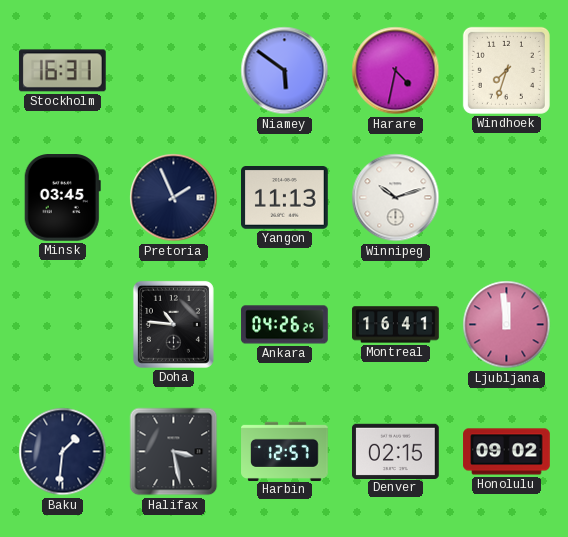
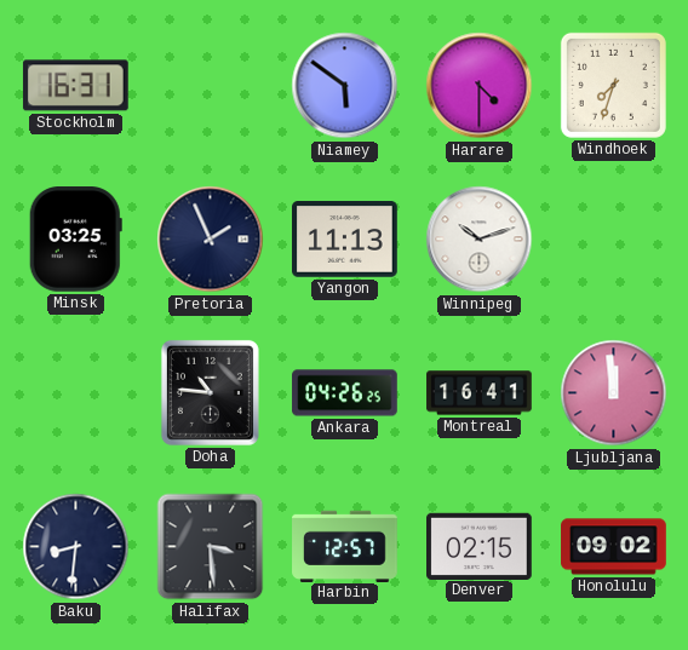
Harare: 4:32 -> 4:30 (480, 86)
Minsk: 03:45 -> 03:25 (75, 240)
Baku: 1:31 -> 8:31 (76, 547)
Halifax: 3:28 -> 3:29 (211, 547)
